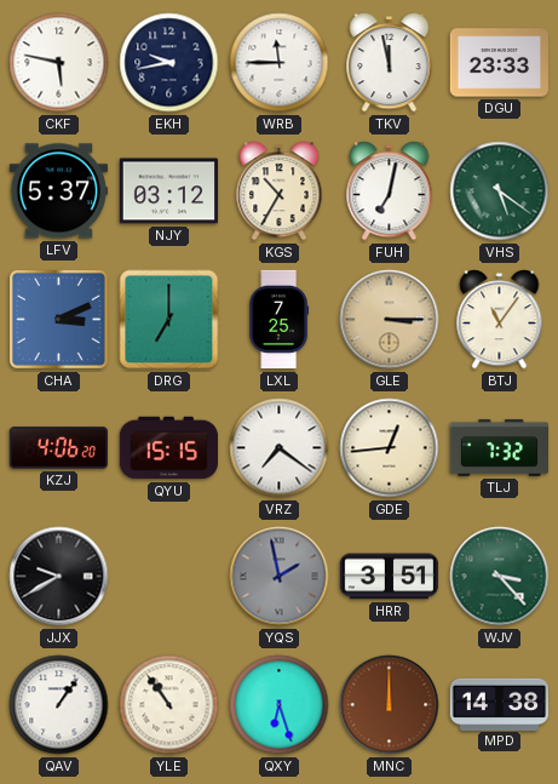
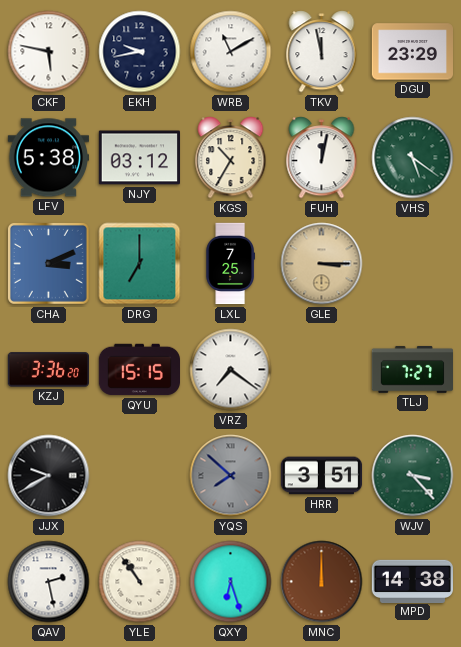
WRB: 11:45 -> 11:10 (231, 52)
DGU: 23:33 -> 23:29 (412, 52)
LFV: 5:37 -> 5:38 (48, 158)
FUH: 7:02 -> 12:02 (322, 158)
BTJ: 11:06 -> none (500, 320)
KZJ: 4:06 -> 3:36 (48, 370)
GDE: 12:44 -> none (390, 448)
TLJ: 7:32 -> 7:27 (413, 370)
YQS: 1:58 -> 7:52 (231, 476)
QAV: 1:06 -> 2:28 (49, 582)
